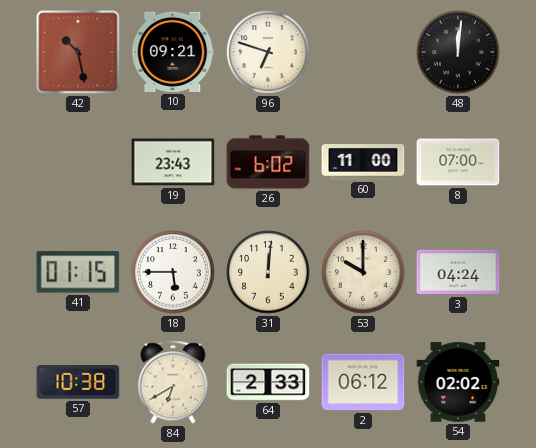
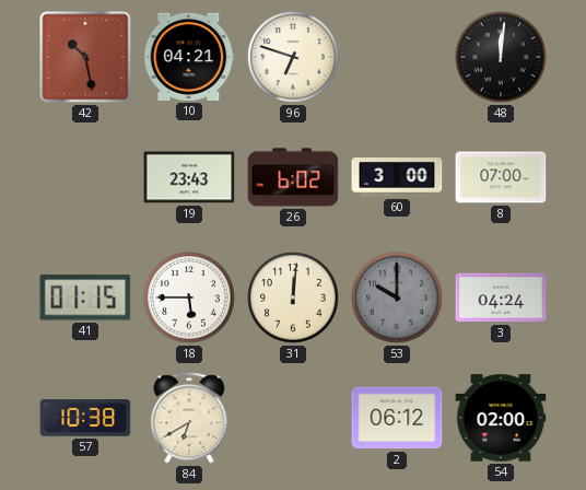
10: 09:21 -> 04:21 (189, 57)
60: 11:00 -> 3:00 (397, 178)
53 dial: cream -> grey (397, 297)
64: 2:33 -> none (268, 382)
54: 02:02 -> 02:00 (501, 418)
